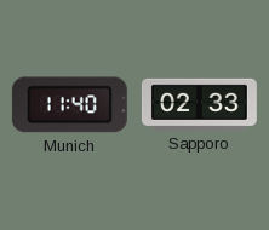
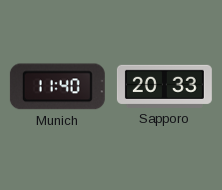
Sapporo: 02:33 -> 20:33 (164, 86)
